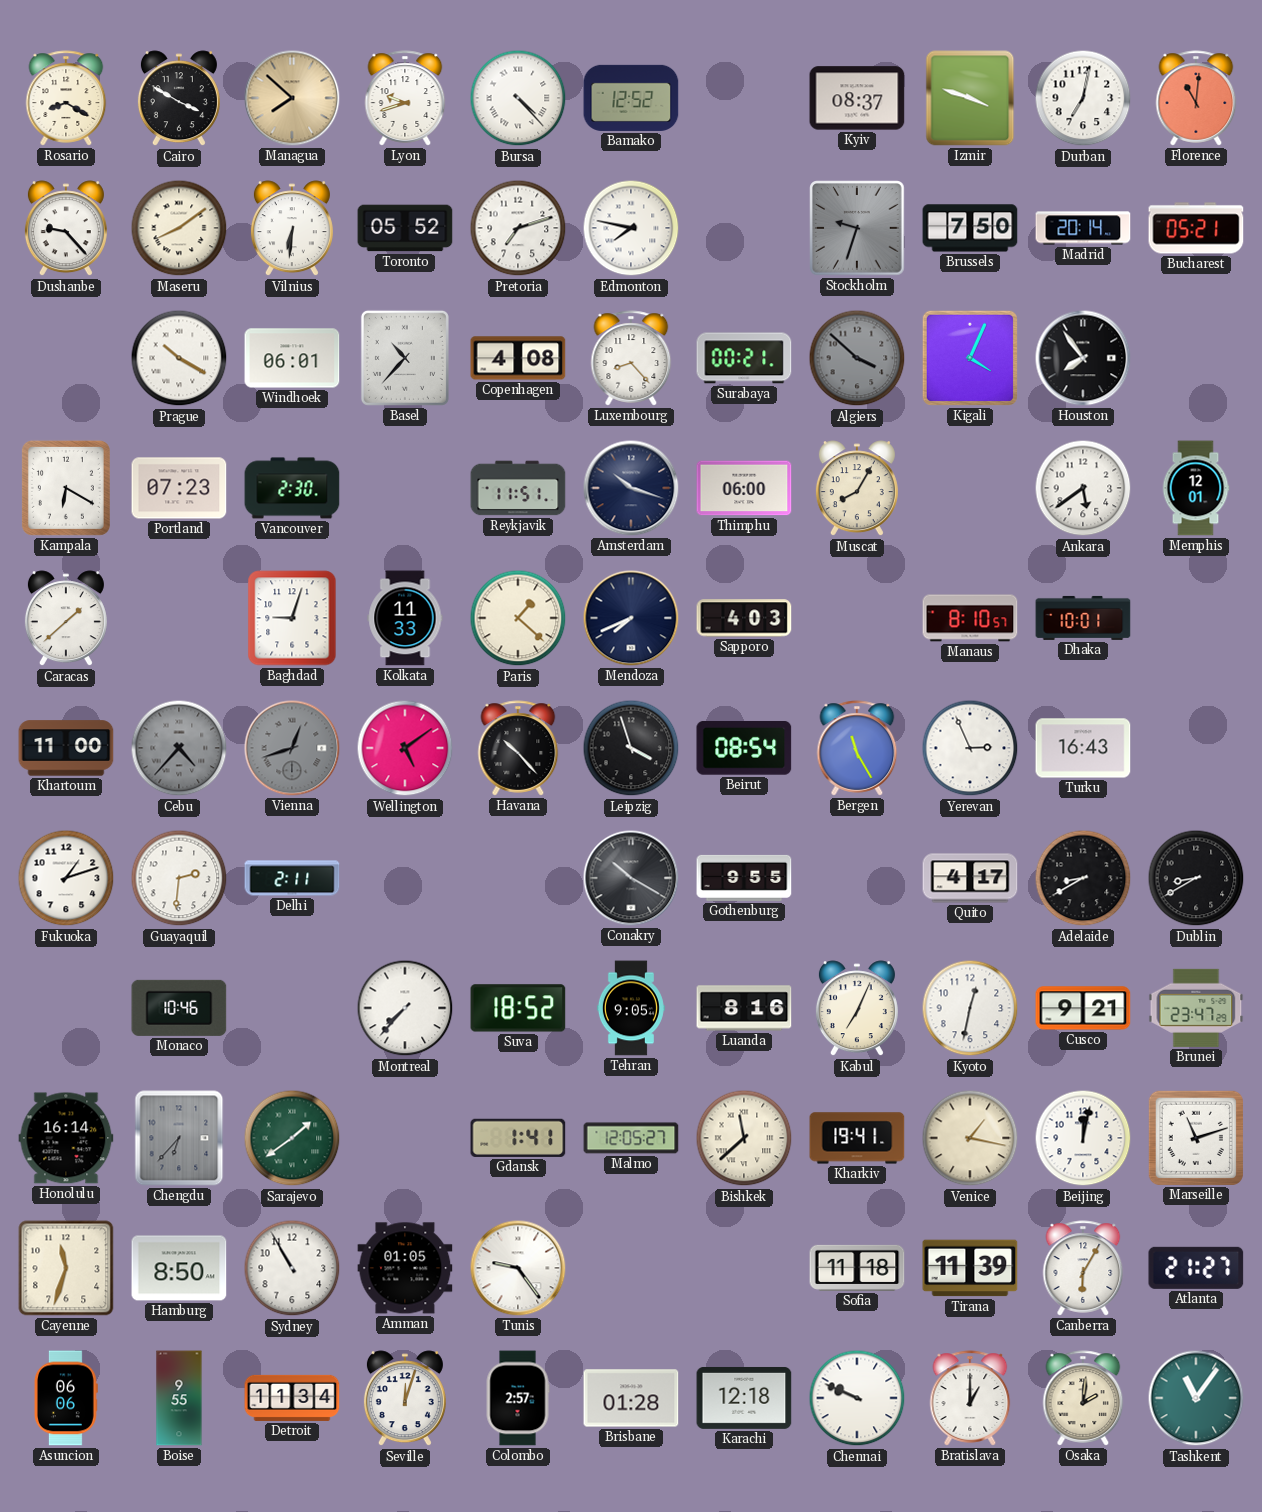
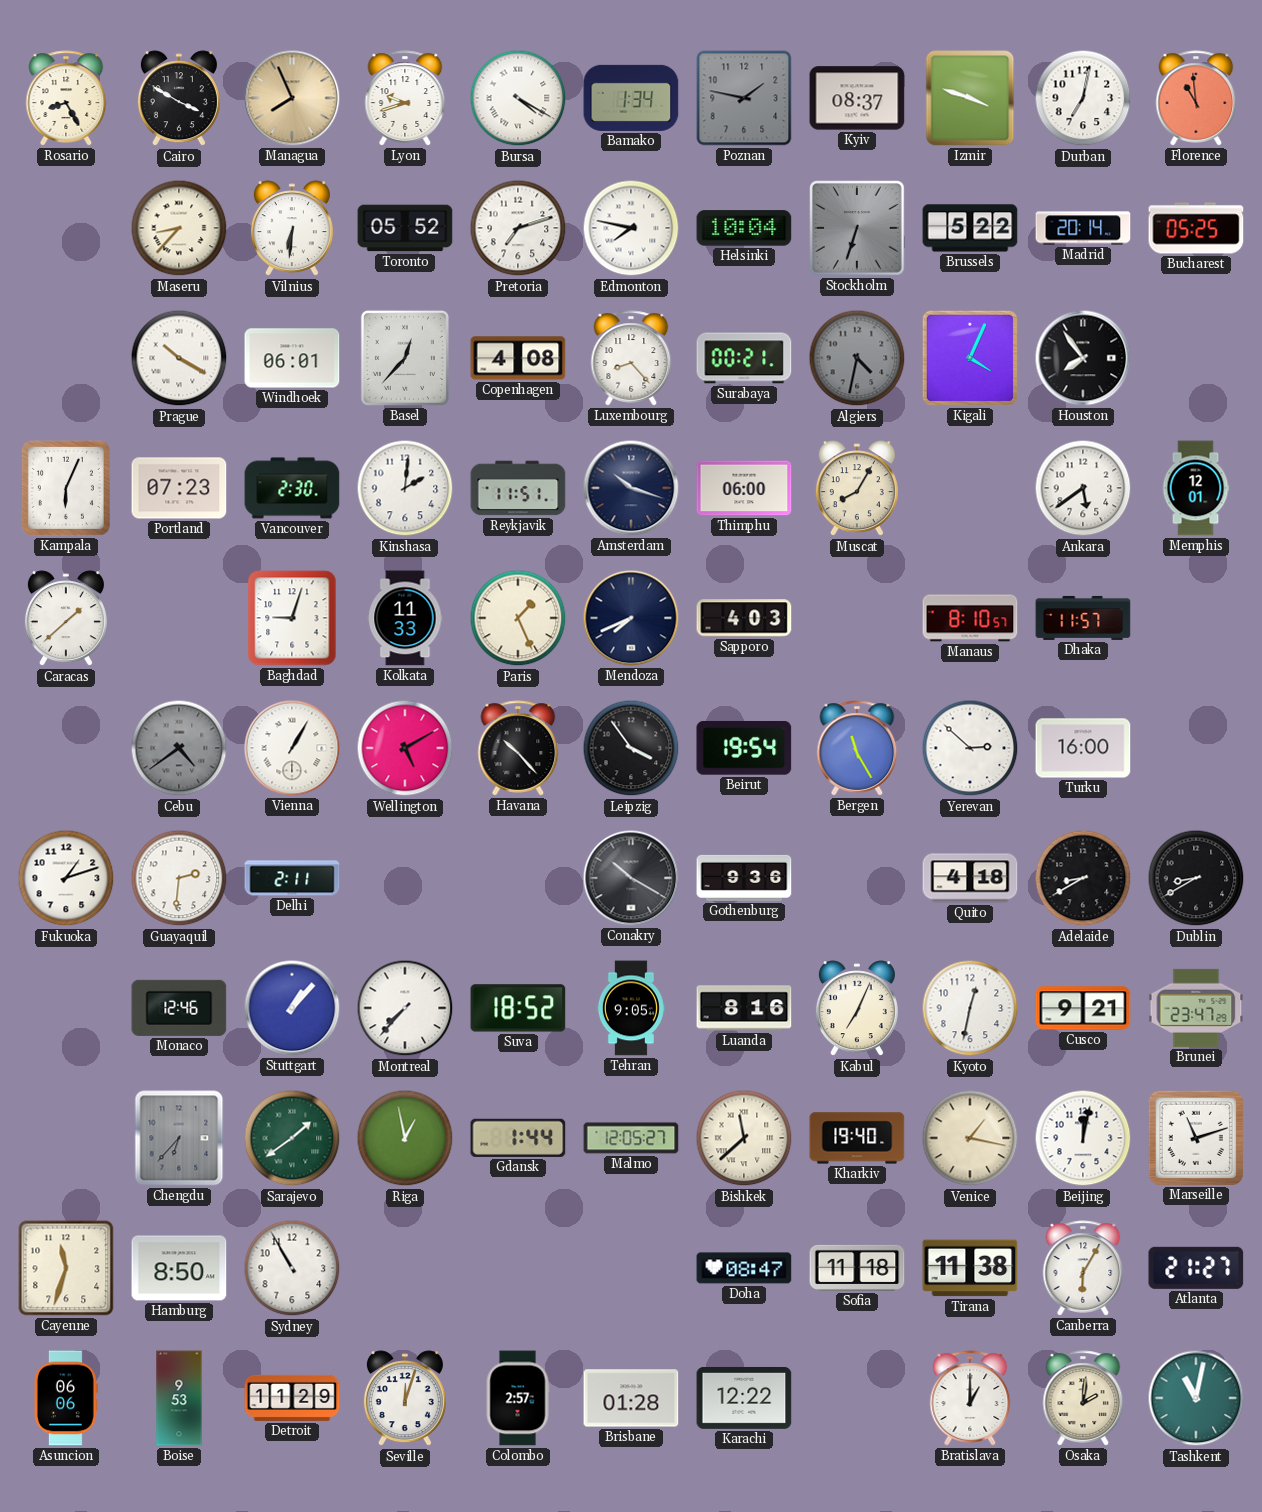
Rosario: 8:20 -> 8:25 (66, 98)
Managua: 7:52 -> 7:56 (292, 98)
Bursa: 4:23 -> 4:20 (518, 98)
Bamako: 12:52 -> 1:34 (631, 98)
Poznan: none -> 1:47 (744, 98)
Florence: 11:01 -> 10:59 (1196, 98)
Dushanbe: 9:23 -> none (66, 229)
Maseru: 8:09 -> 8:37 (179, 228)
Helsinki: none -> 10:04 (744, 228)
Stockholm: 9:33 -> 6:33 (857, 228)
Brussels: 7:50 -> 5:22 (970, 228)
Bucharest: 05:21 -> 05:25 (1196, 228)
Basel: 10:37 -> 12:37 (405, 358)
Algiers: 3:52 -> 4:32 (857, 358)
Kampala: 6:20 -> 6:04 (66, 488)
Kinshasa: none -> 2:01 (405, 488)
Paris: 1:22 -> 1:26 (518, 618)
Dhaka: 10:01 -> 11:57 (1083, 618)
Khartoum: 11:00 -> none (66, 748)
Cebu: 4:37 -> 4:39 (179, 748)
Vienna: 12:42 -> 1:05 (292, 748)
Vienna dial: grey -> white (292, 748)
Wellington: 5:09 -> 5:10 (405, 748)
Leipzig: 3:57 -> 3:54 (631, 748)
Beirut: 08:54 -> 19:54 (744, 748)
Yerevan: 2:56 -> 2:52 (970, 748)
Turku: 16:43 -> 16:00 (1083, 748)
Gothenburg: 9:55 -> 9:36 (744, 878)
Quito: 4:17 -> 4:18 (970, 878)
Monaco: 10:46 -> 12:46 (179, 1008)
Stuttgart: none -> 1:07 (292, 1008)
Honolulu: 16:14 -> none (66, 1138)
Riga: none -> 12:58 (405, 1138)
Gdansk: 1:41 -> 1:44 (518, 1138)
Kharkiv: 19:41 -> 19:40 (857, 1138)
Amman: 01:05 -> none (405, 1268)
Tunis: 9:24 -> none (518, 1268)
Doha: none -> 08:47 (744, 1268)
Tirana: 11:39 -> 11:38 (970, 1268)
Boise: 9:55 -> 9:53 (179, 1398)
Detroit: 11:34 -> 11:29 (292, 1398)
Karachi: 12:18 -> 12:22 (744, 1398)
Chennai: 9:49 -> none (857, 1398)
Tashkent: 11:06 -> 11:02 (1196, 1398)
